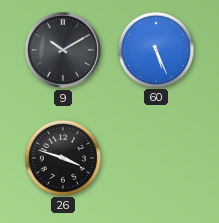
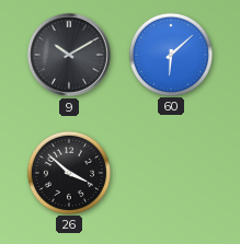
60: 5:26 -> 6:08 (170, 54)
26: 3:48 -> 3:52 (68, 172)
